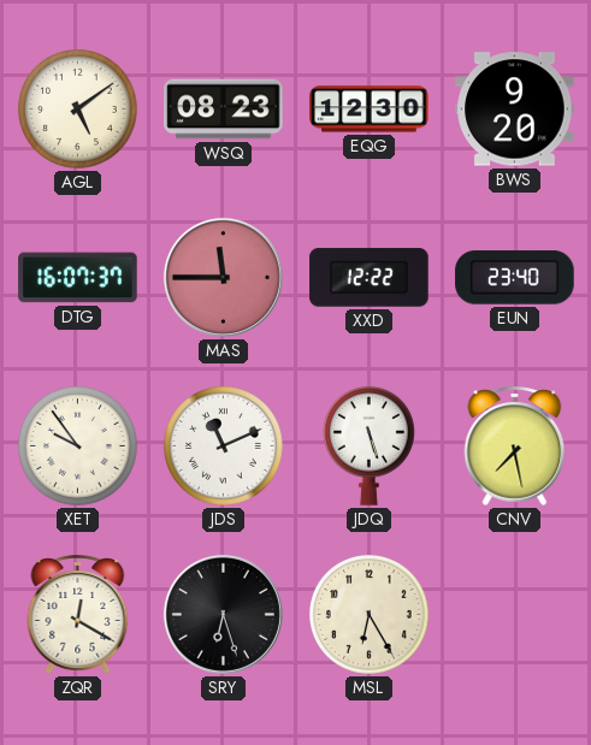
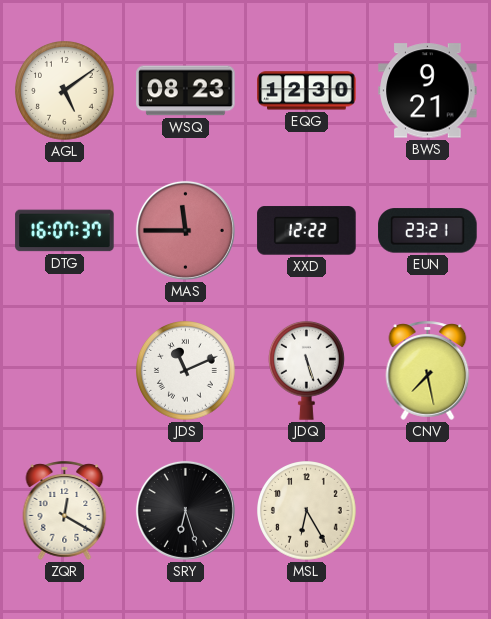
BWS: 9:20 -> 9:21 (428, 91)
EUN: 23:40 -> 23:21 (428, 231)
XET: 9:54 -> none (78, 447)
